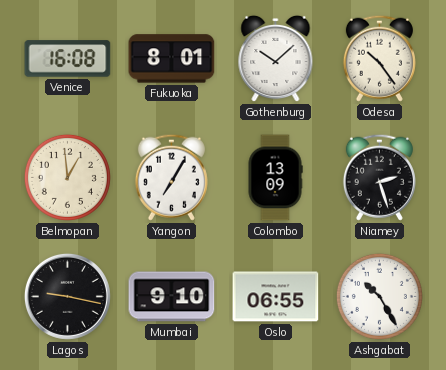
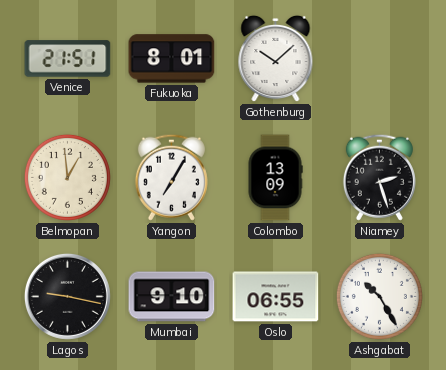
Venice: 16:08 -> 21:51 (68, 59)
Odesa: 10:24 -> none (379, 58)
